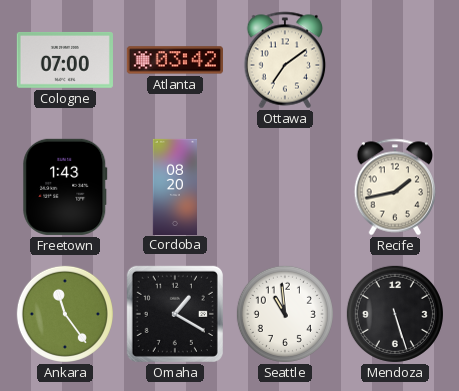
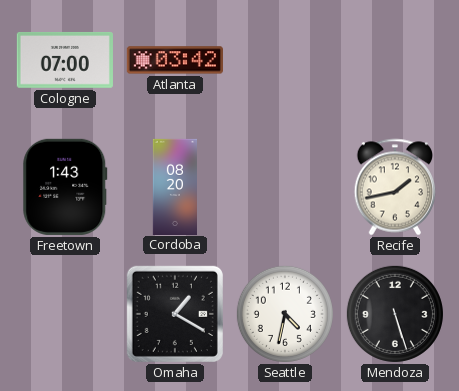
Ottawa: 7:09 -> none (285, 60)
Ankara: 11:24 -> none (65, 314)
Seattle: 10:59 -> 4:32 (285, 314)
